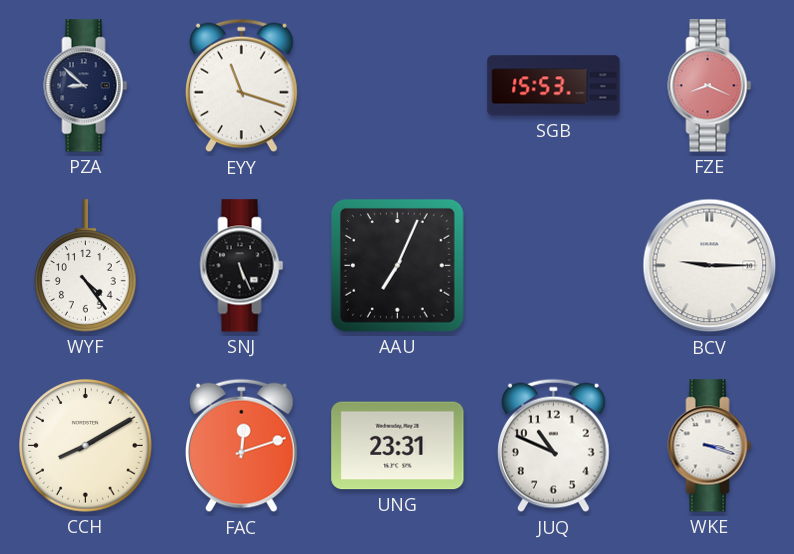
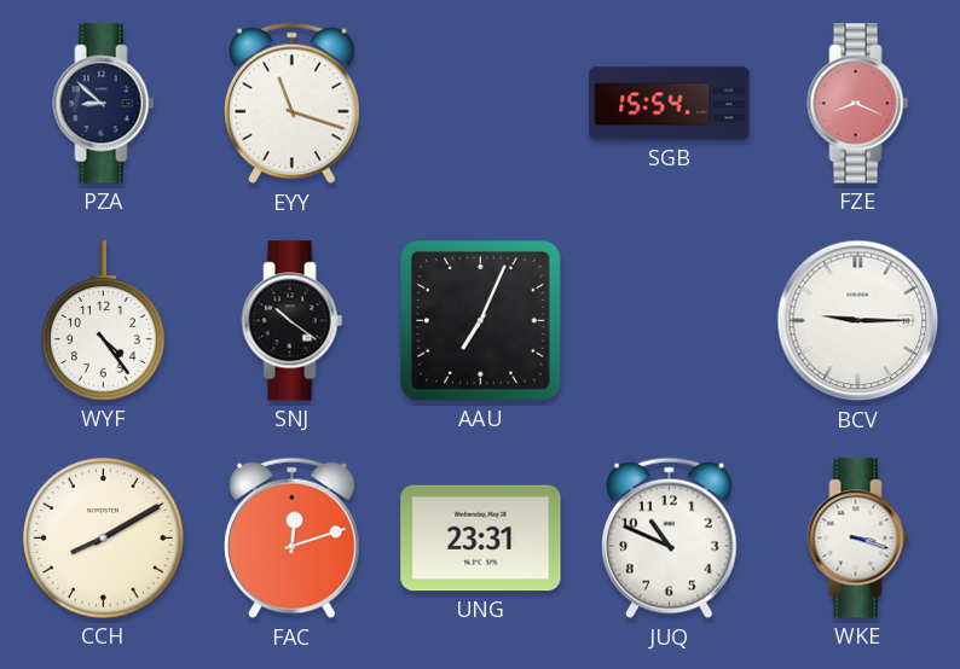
SGB: 15:53 -> 15:54 (670, 104)
SNJ: 5:26 -> 10:21 (293, 321)
